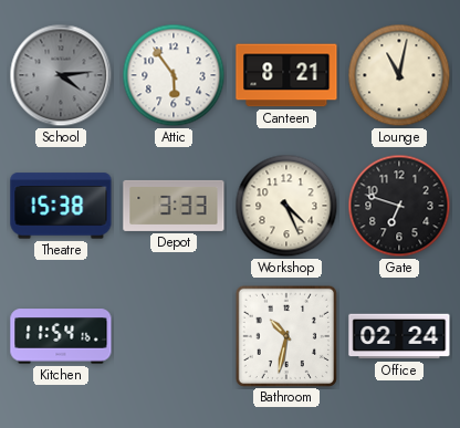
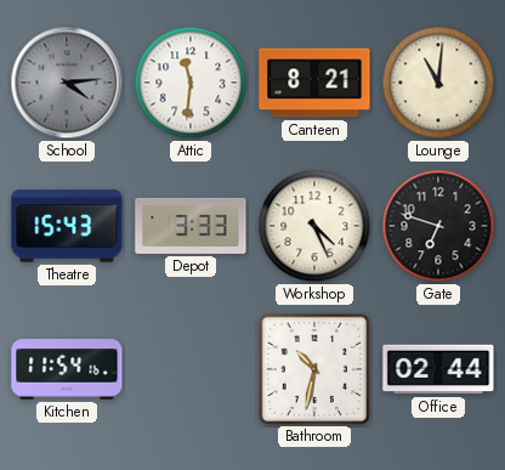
Attic: 5:54 -> 11:31 (191, 83)
Lounge: 11:02 -> 11:01 (438, 83)
Theatre: 15:38 -> 15:43 (67, 226)
Office: 02:24 -> 02:44 (438, 369)
